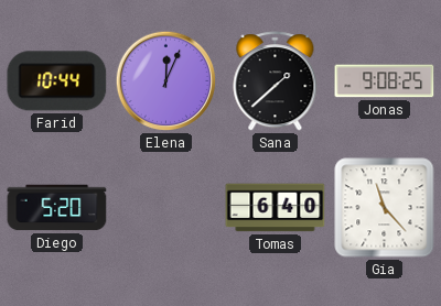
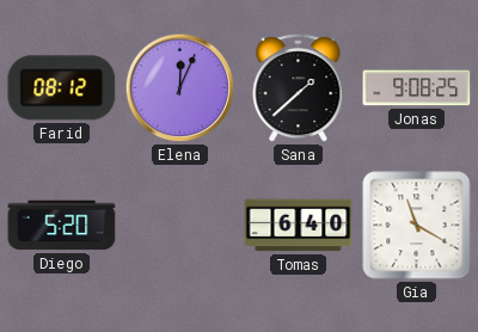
Farid: 10:44 -> 08:12 (62, 88)
Gia: 11:23 -> 11:20 (417, 226)
